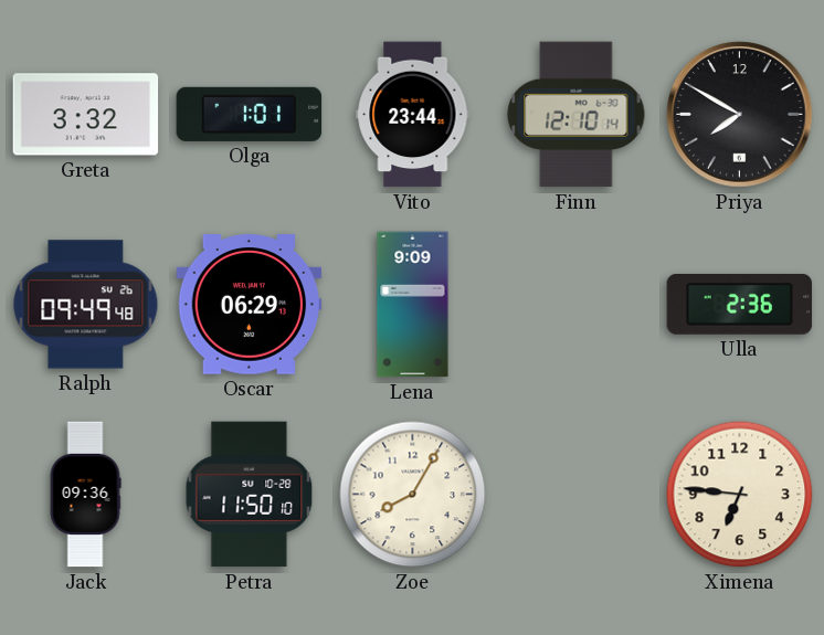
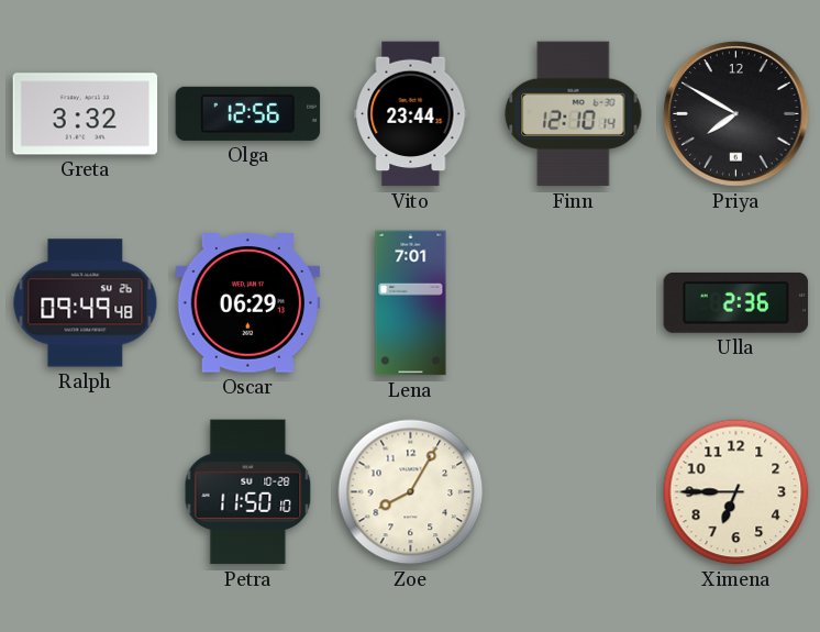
Olga: 1:01 -> 12:56 (248, 113)
Lena: 9:09 -> 7:01 (411, 303)
Jack: 09:36 -> none (85, 495)
Ximena: 6:46 -> 6:45 (736, 492)
